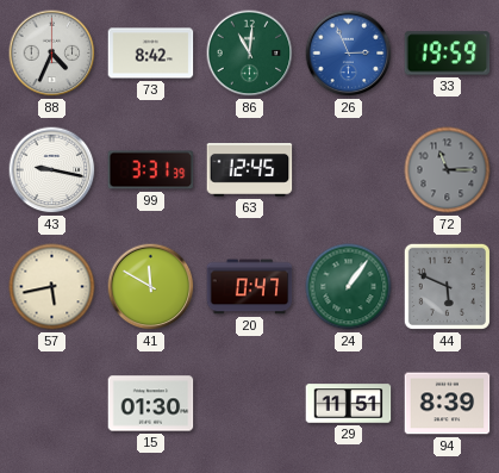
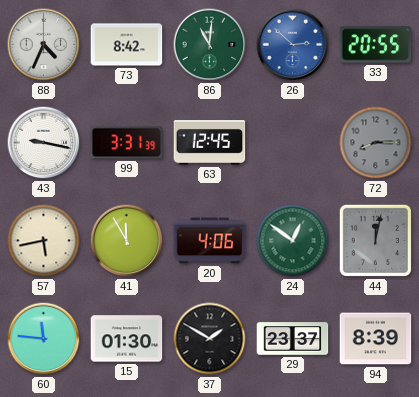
26: 2:56 -> 2:52 (293, 45)
33: 19:59 -> 20:55 (376, 45)
72: 11:15 -> 8:15 (376, 143)
41: 11:50 -> 11:55 (127, 241)
20: 0:47 -> 4:06 (210, 241)
24: 1:06 -> 12:51 (293, 241)
44: 5:49 -> 12:02 (375, 240)
60: none -> 11:46 (44, 339)
37: none -> 1:50 (210, 339)
29: 11:51 -> 23:37 (293, 339)
